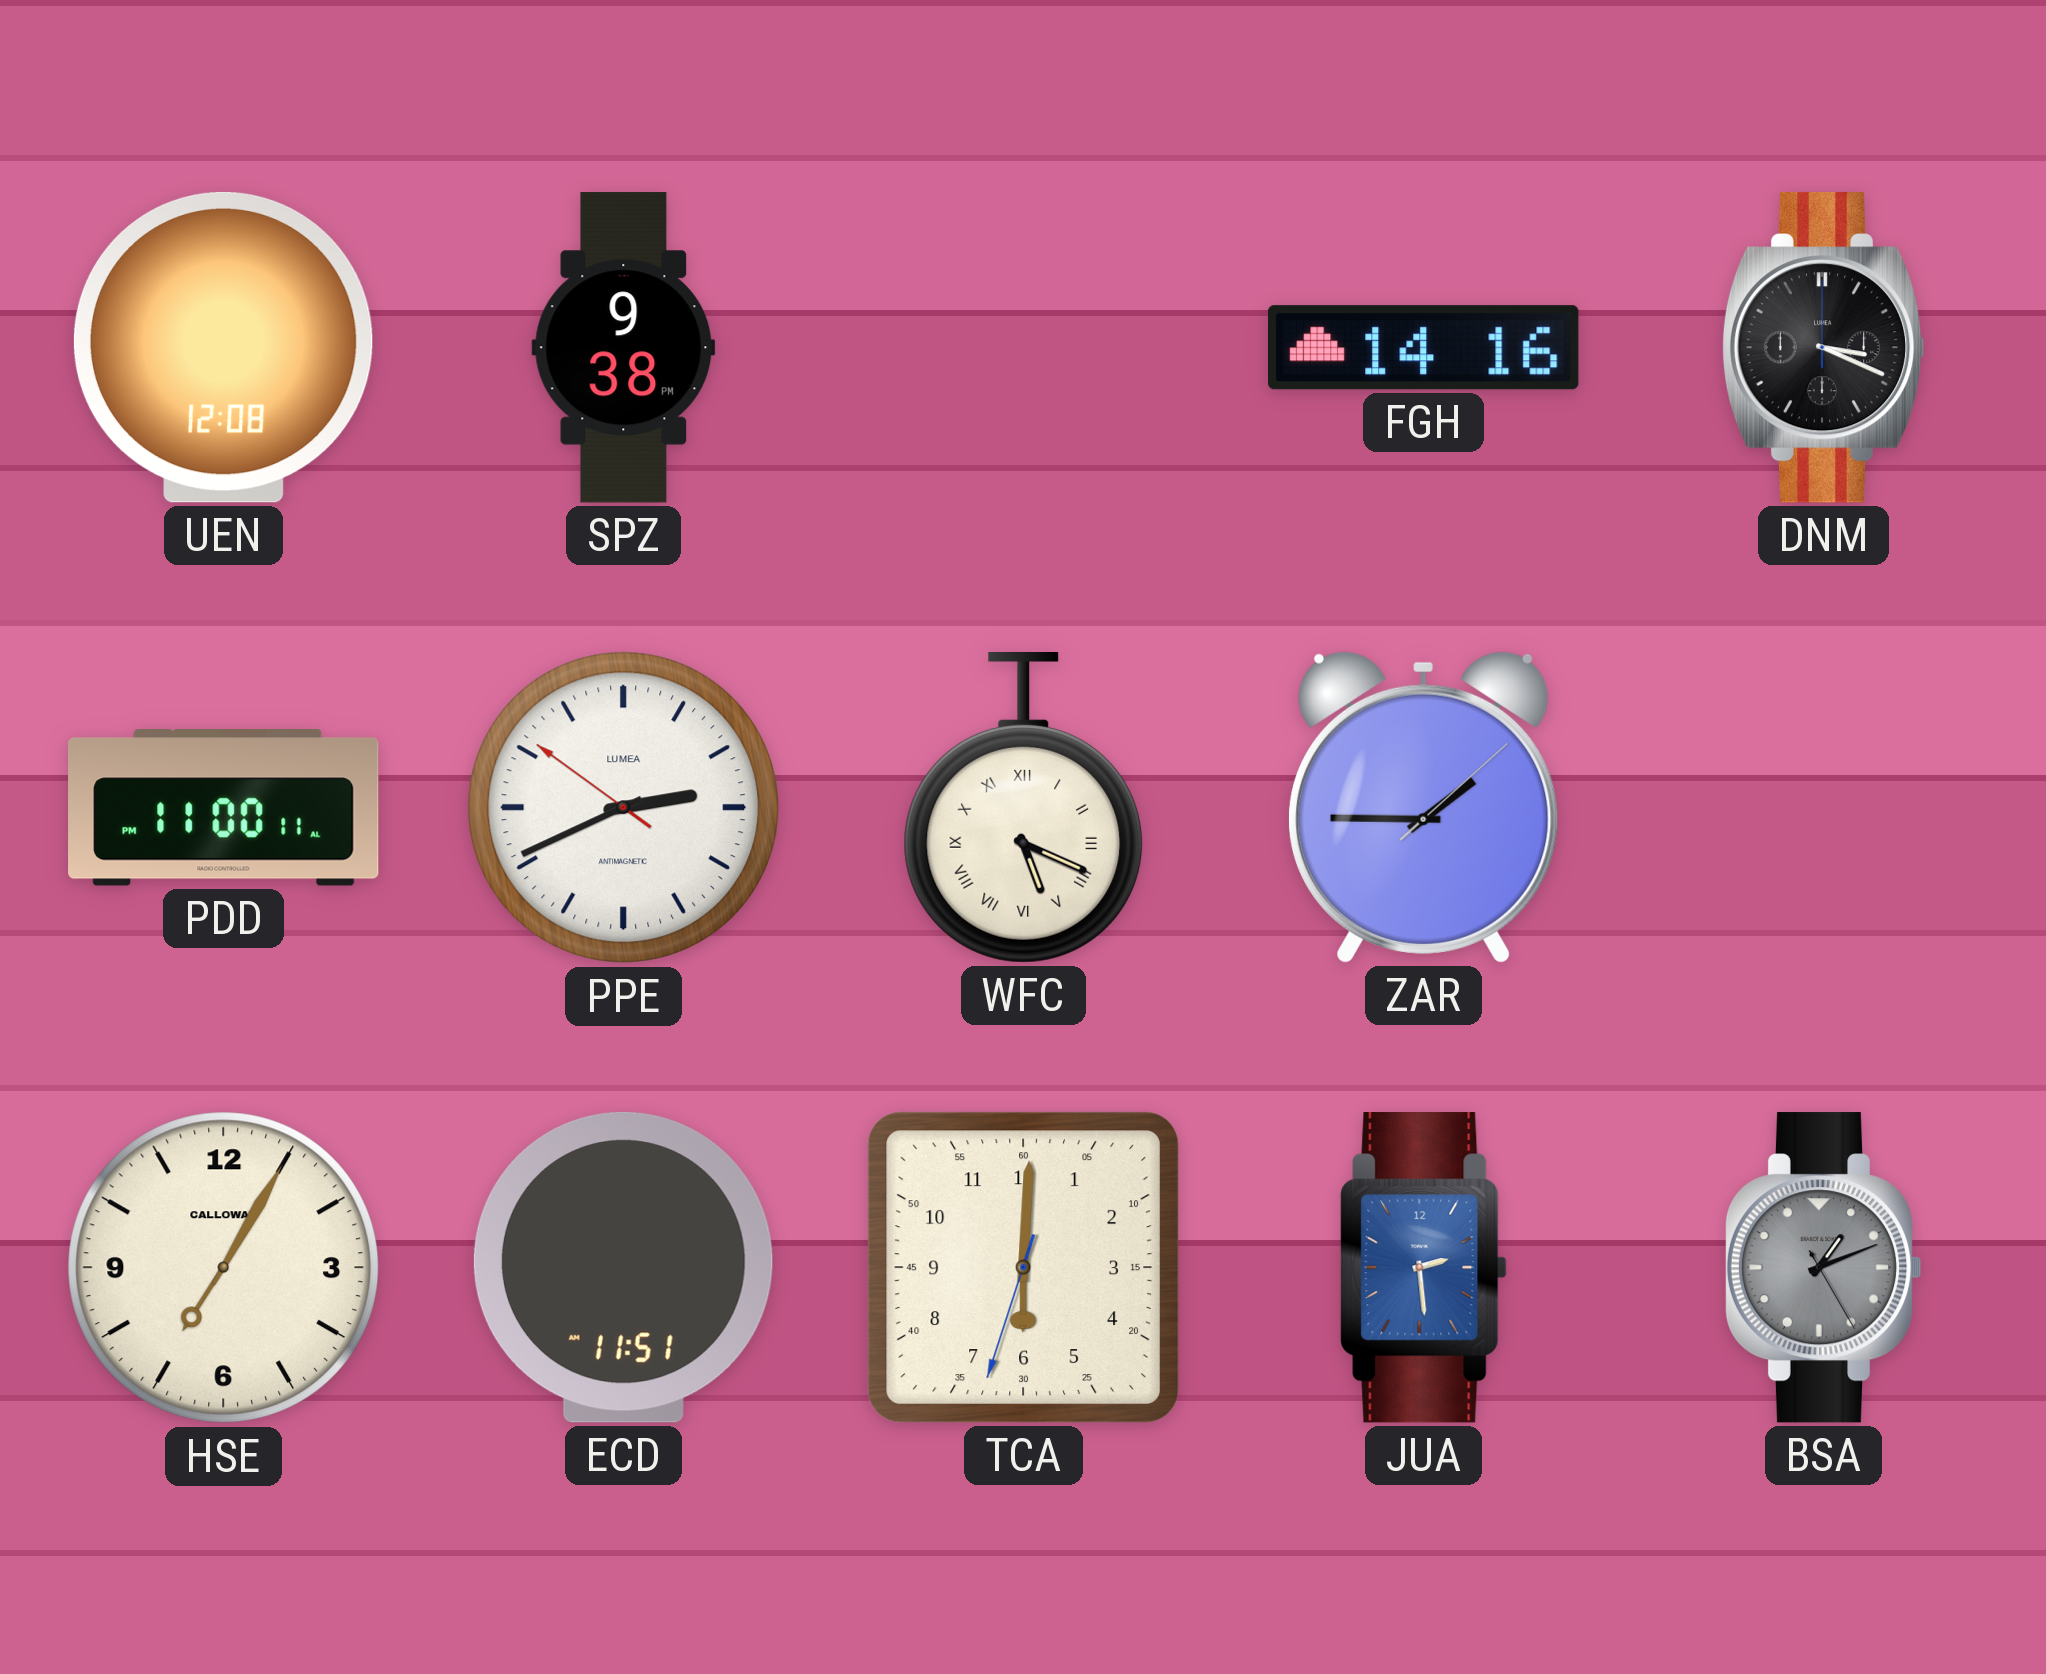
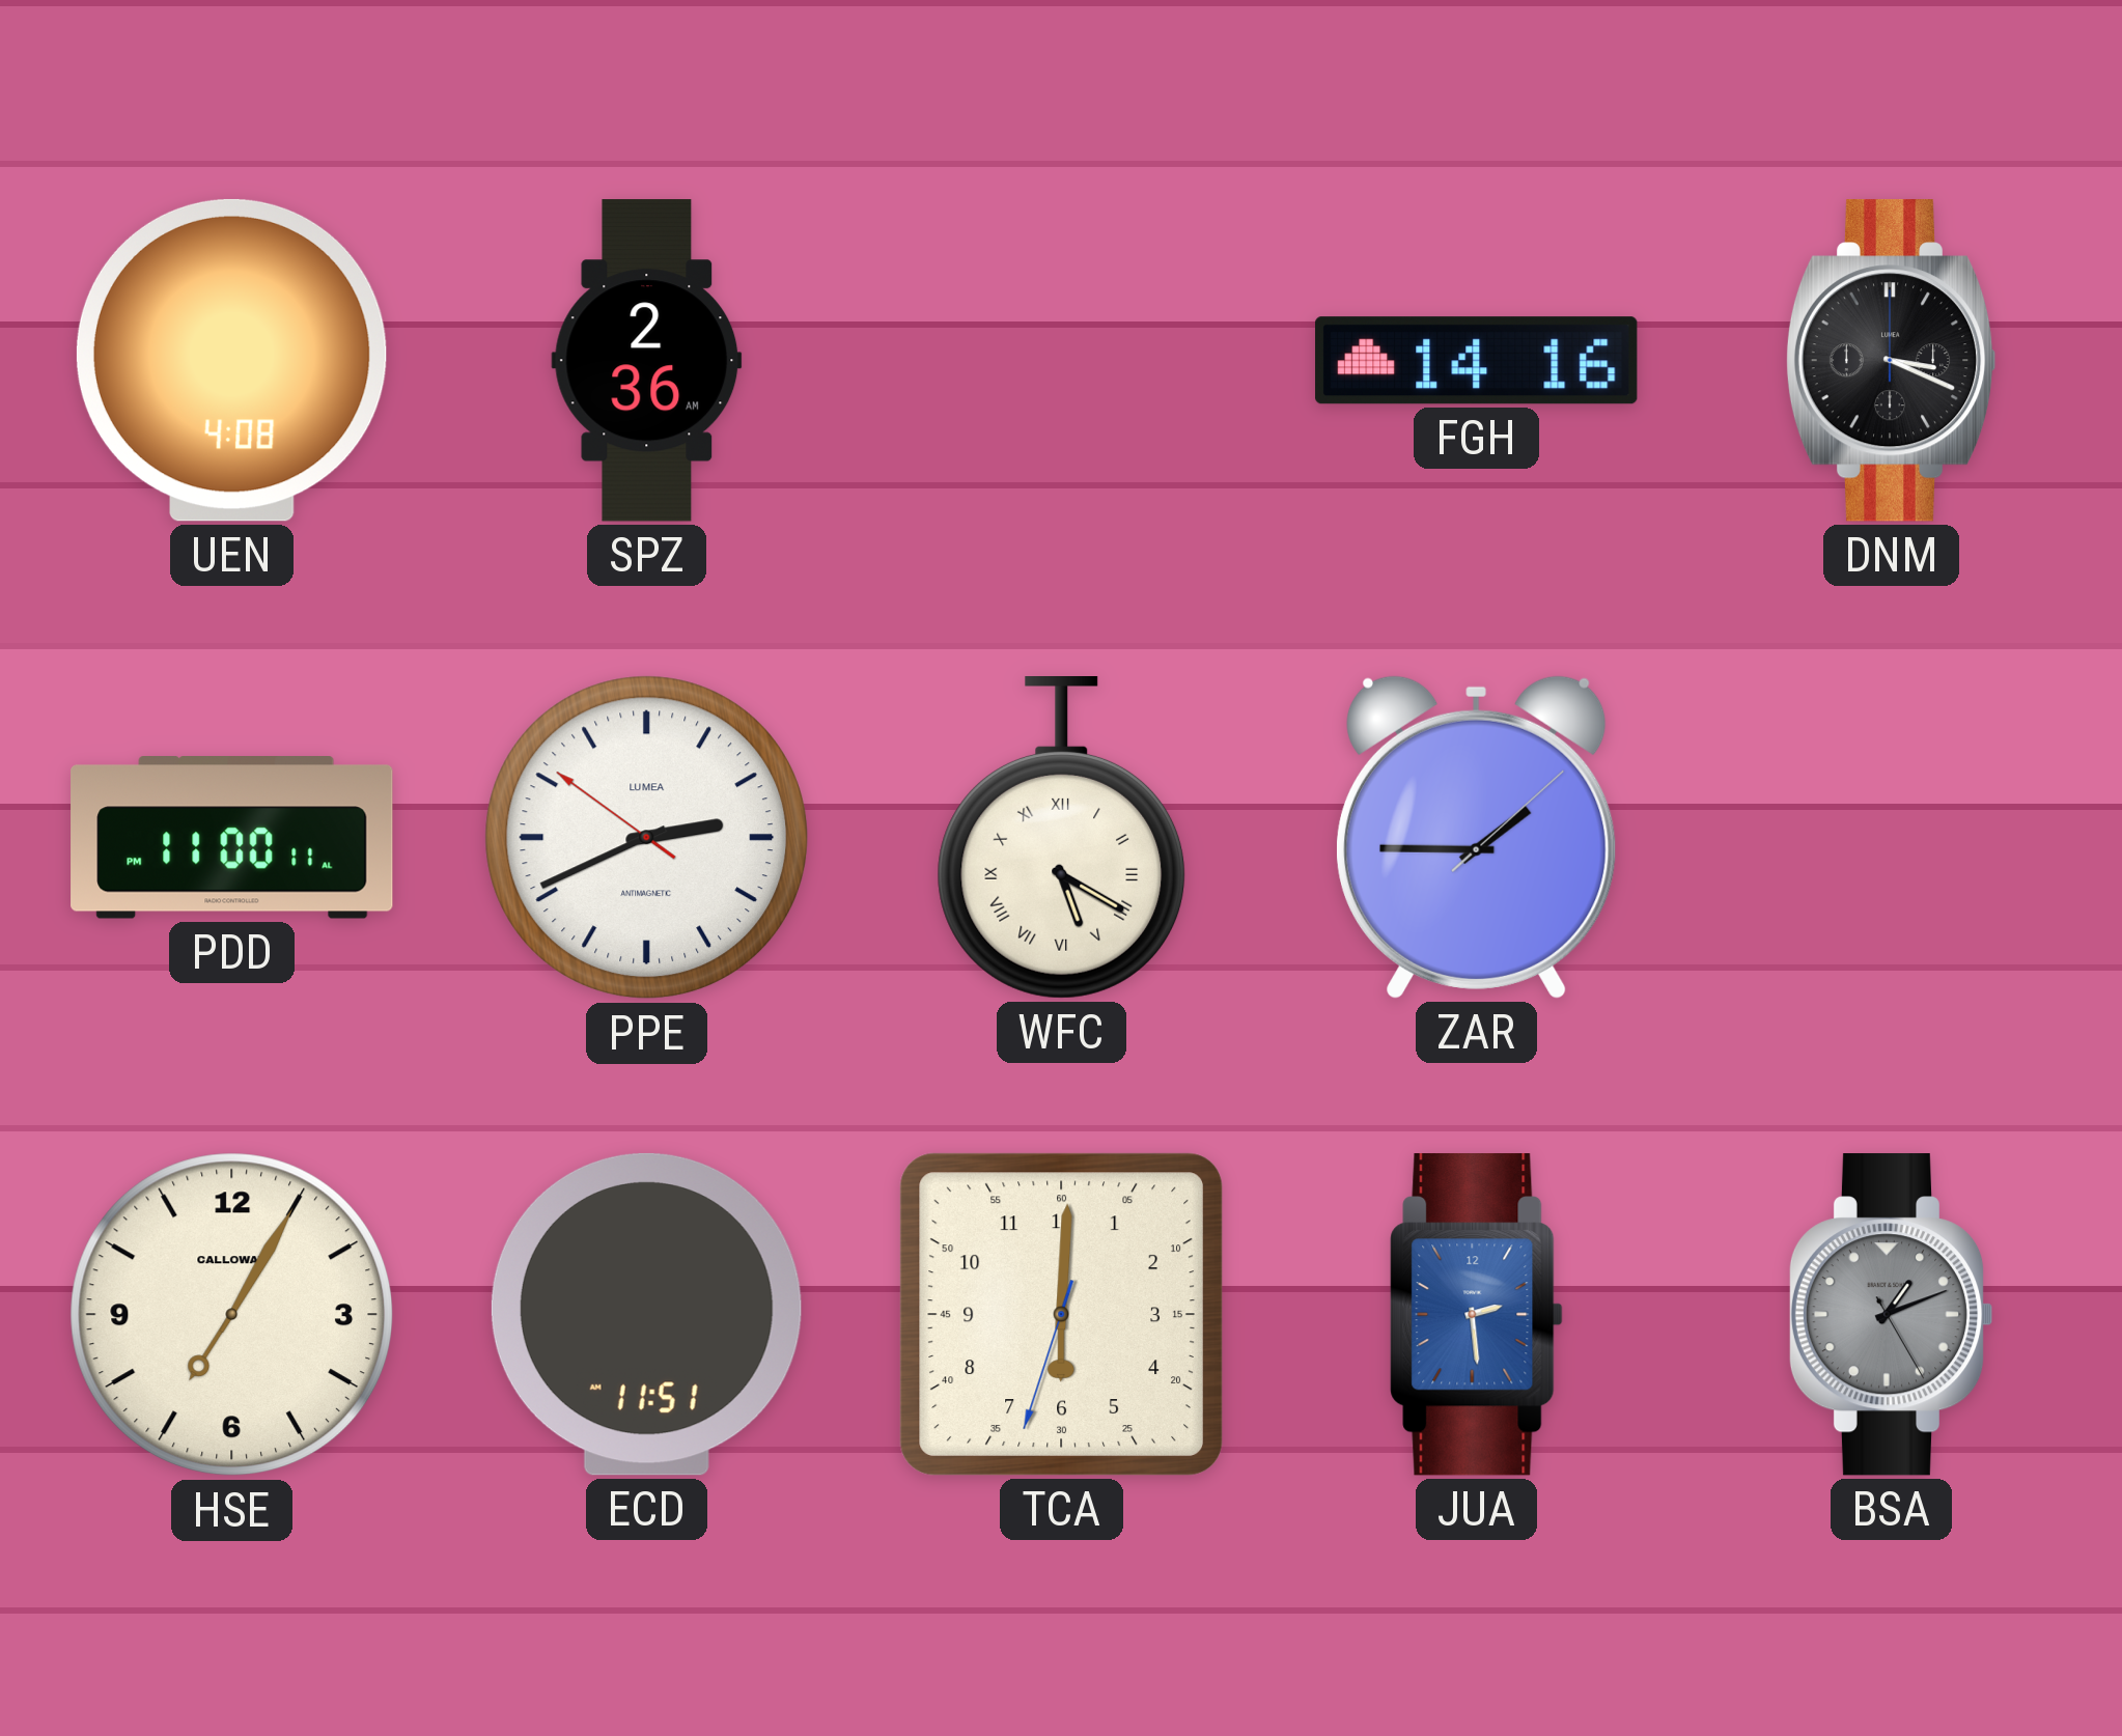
UEN: 12:08 -> 4:08 (231, 360)
SPZ: 9:38 -> 2:36 (647, 361)
WFC: 5:19 -> 5:20 (1062, 838)
